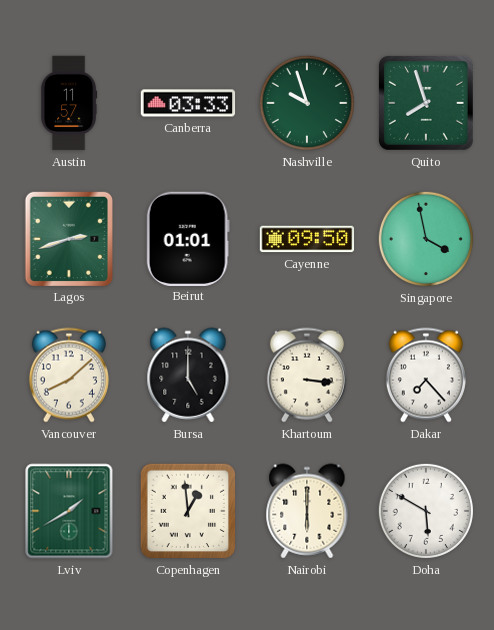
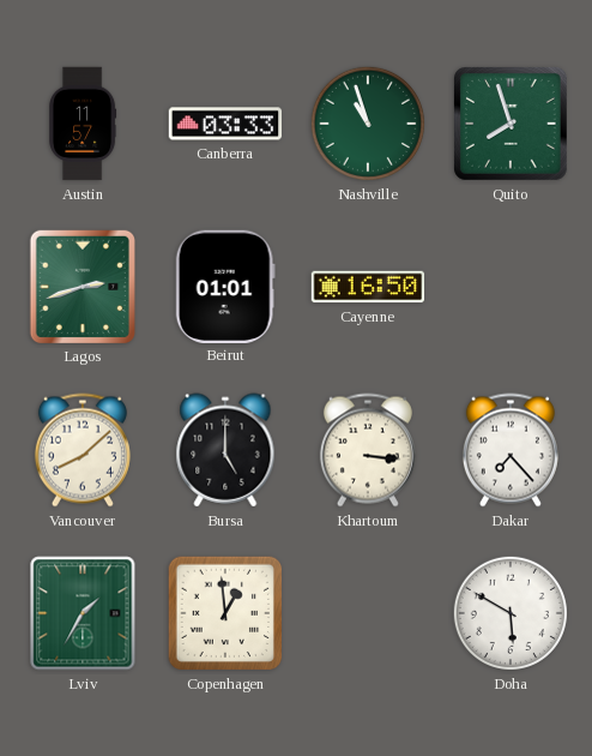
Nashville: 9:57 -> 10:57 (368, 124)
Cayenne: 09:50 -> 16:50 (368, 287)
Singapore: 3:58 -> none (426, 239)
Lviv: 1:40 -> 1:35 (83, 613)
Nairobi: 6:00 -> none (307, 511)
